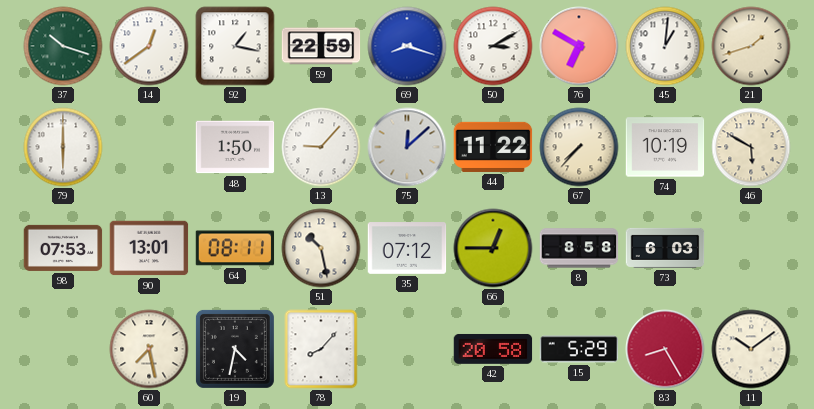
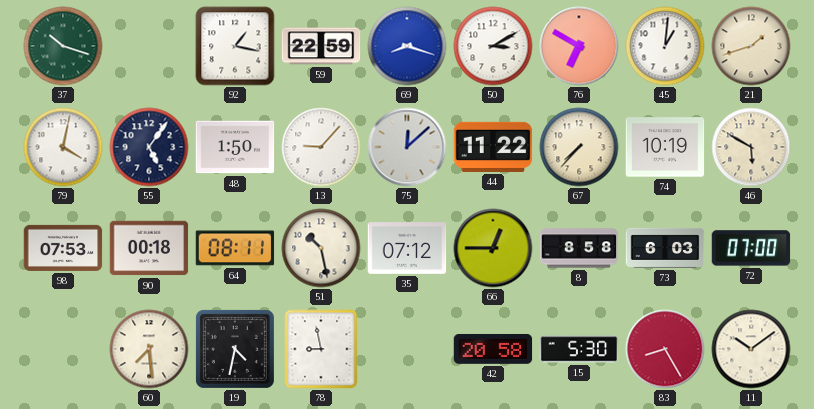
14: 12:39 -> none (149, 46)
79: 6:00 -> 4:02 (63, 147)
55: none -> 5:06 (149, 147)
90: 13:01 -> 00:18 (149, 248)
72: none -> 07:00 (751, 248)
60: 7:28 -> 7:29 (149, 349)
78: 8:07 -> 8:58 (321, 349)
15: 5:29 -> 5:30 (579, 349)
